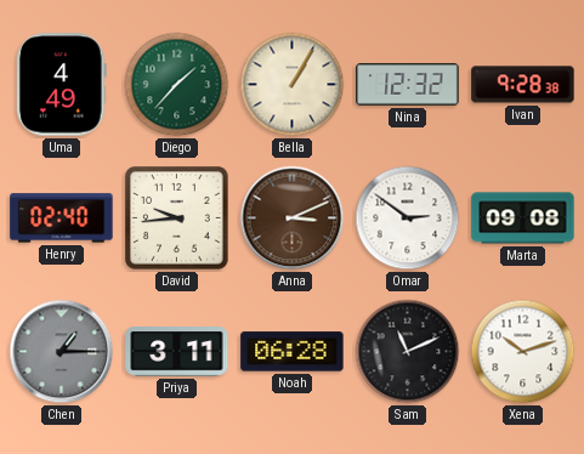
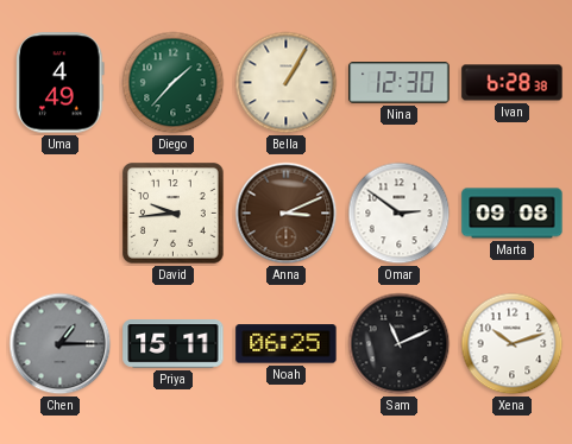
Nina: 12:32 -> 12:30 (400, 83)
Ivan: 9:28 -> 6:28 (513, 83)
Henry: 02:40 -> none (62, 219)
Priya: 3:11 -> 15:11 (174, 344)
Noah: 06:28 -> 06:25 (287, 344)
